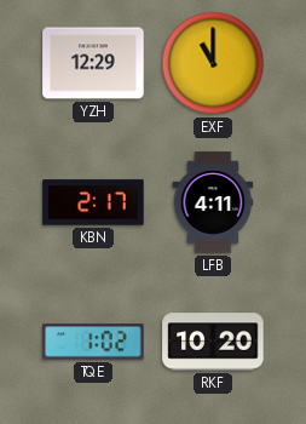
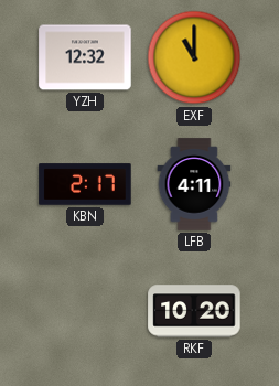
YZH: 12:29 -> 12:32 (85, 57)
TQE: 1:02 -> none (93, 342)
